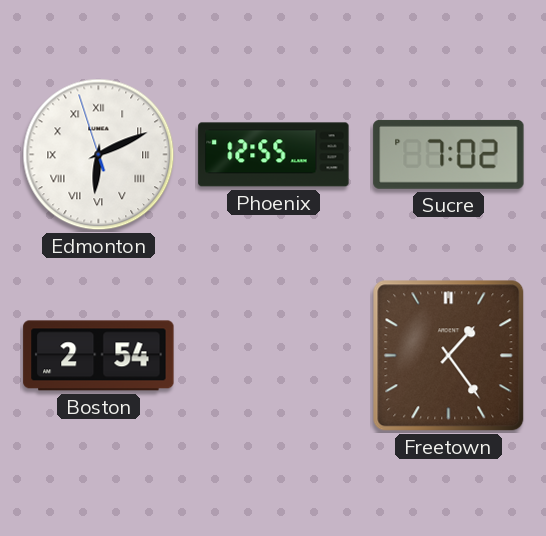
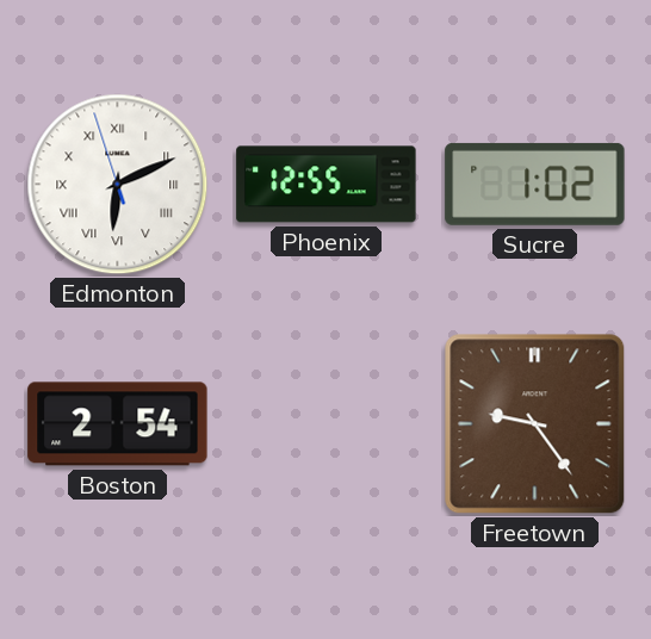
Sucre: 7:02 -> 1:02 (535, 184)
Freetown: 1:24 -> 9:24 (535, 424)
